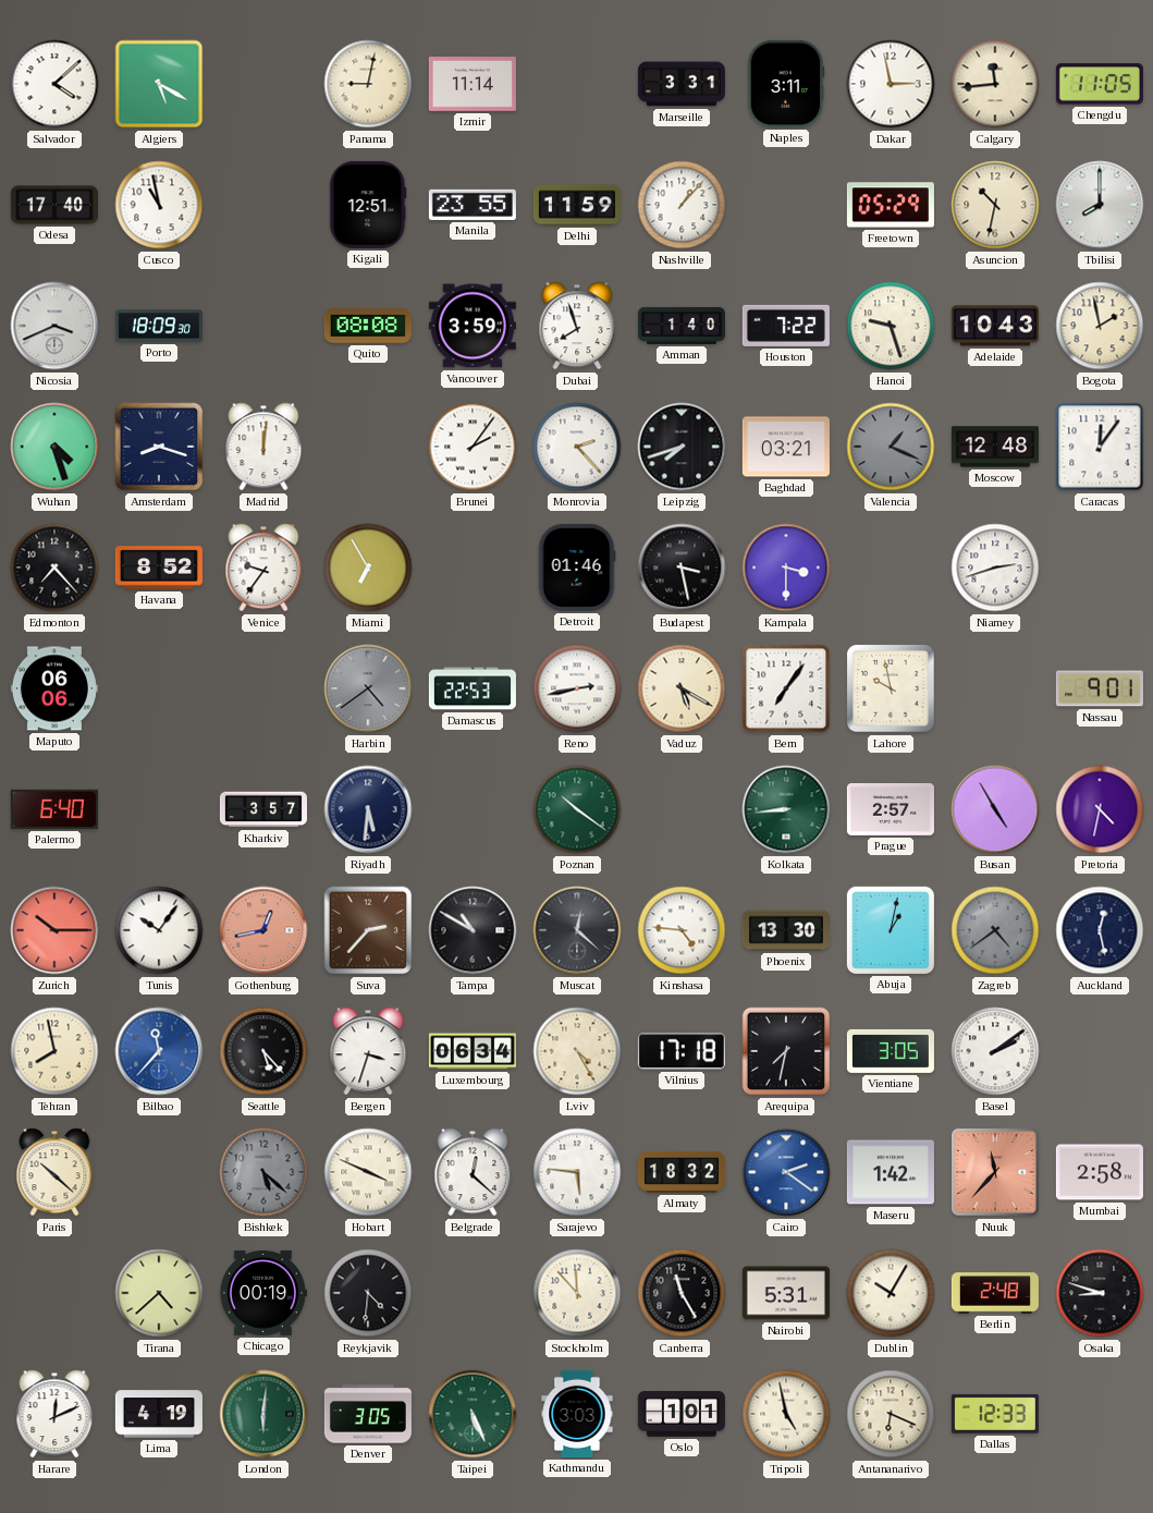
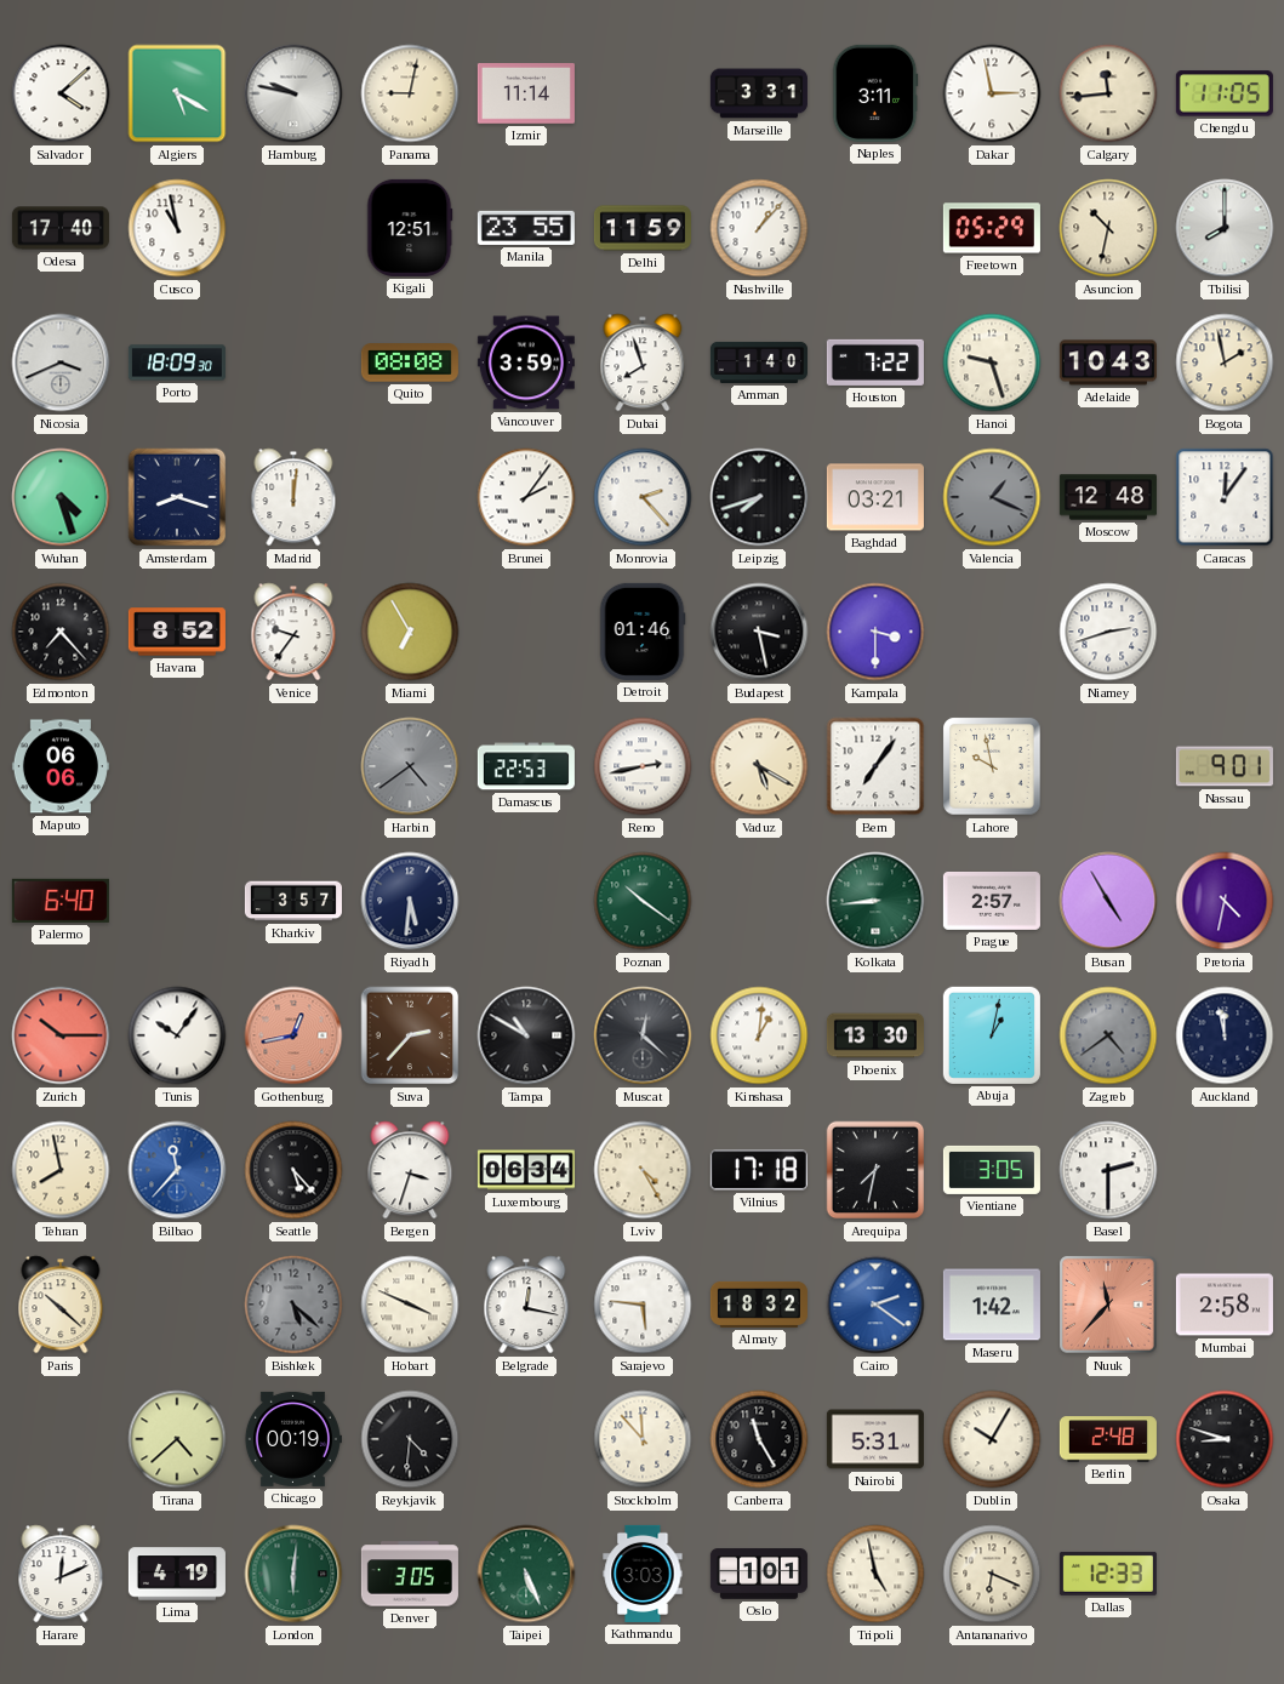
Hamburg: none -> 9:47 (293, 93)
Kinshasa: 4:46 -> 1:01 (759, 1035)
Auckland: 12:28 -> 11:58 (1225, 1035)
Basel: 2:09 -> 2:30 (1108, 1170)
Belgrade: 12:22 -> 12:17 (526, 1305)
